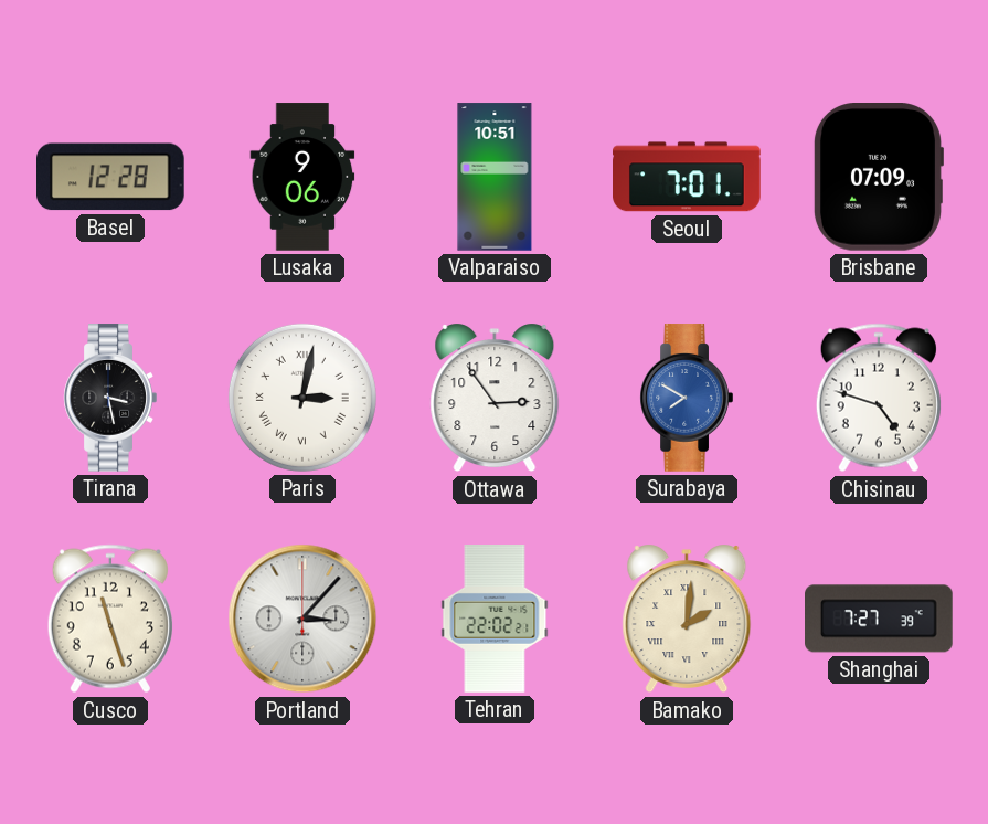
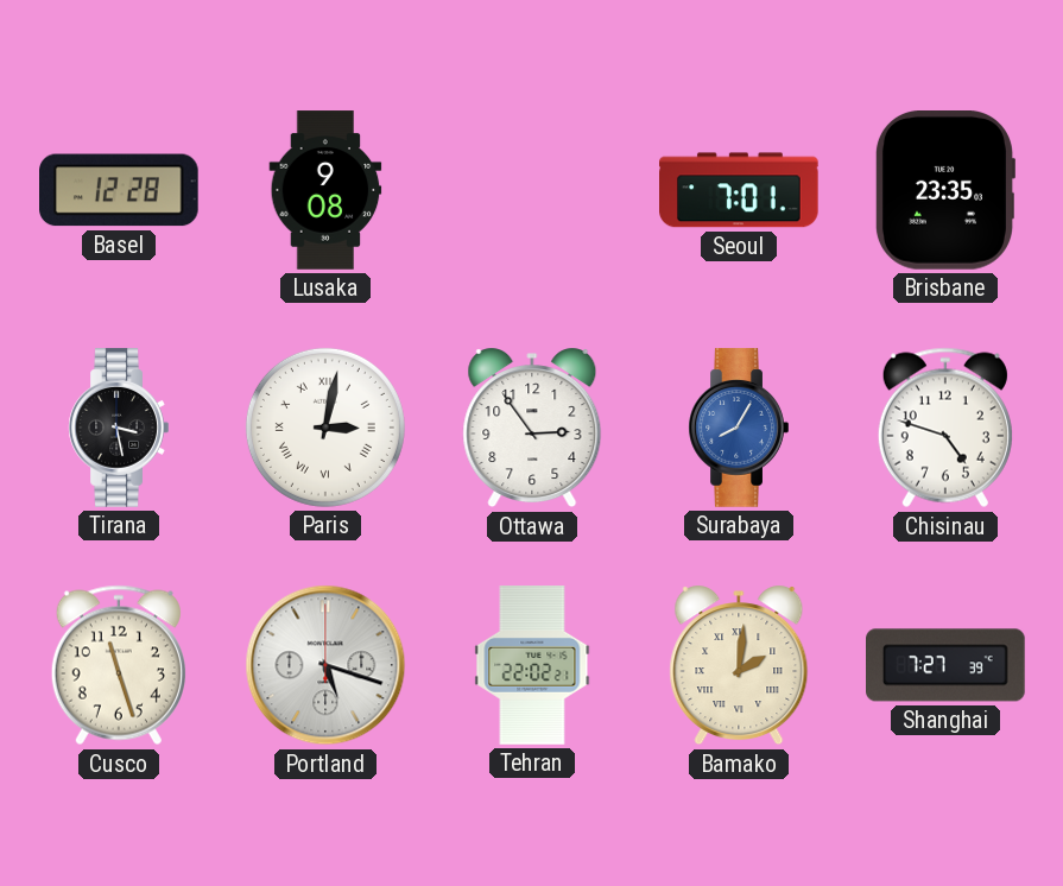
Lusaka: 9:06 -> 9:08 (325, 190)
Valparaiso: 10:51 -> none (495, 177)
Brisbane: 07:09 -> 23:35 (944, 191)
Surabaya: 7:50 -> 8:05 (739, 428)
Portland: 3:07 -> 5:18 (325, 665)
